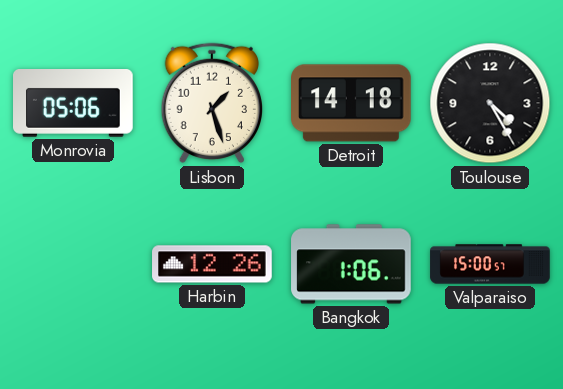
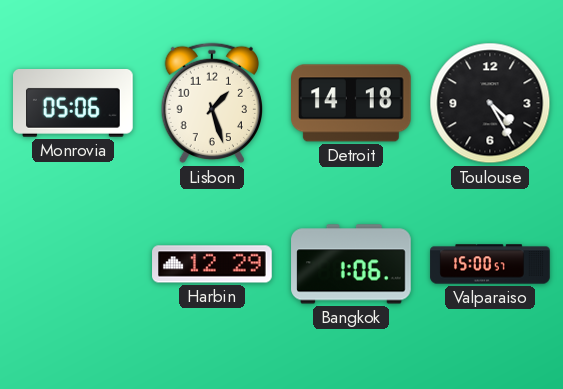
Harbin: 12:26 -> 12:29 (212, 264)
